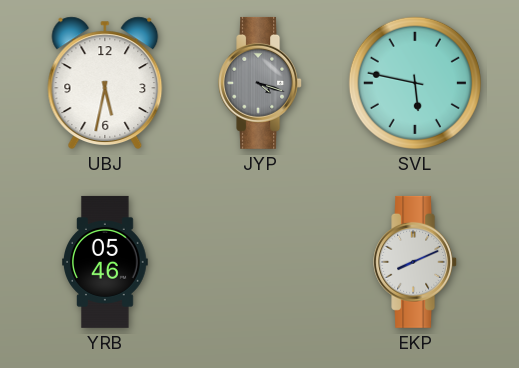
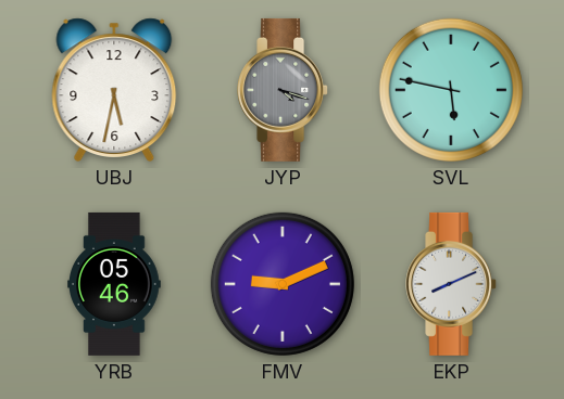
FMV: none -> 9:11 (283, 284)
